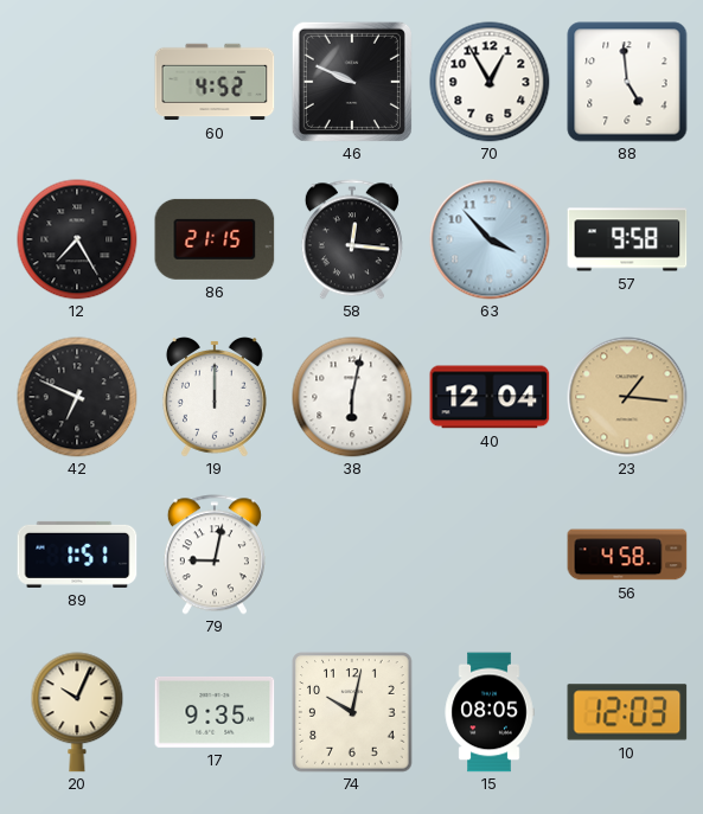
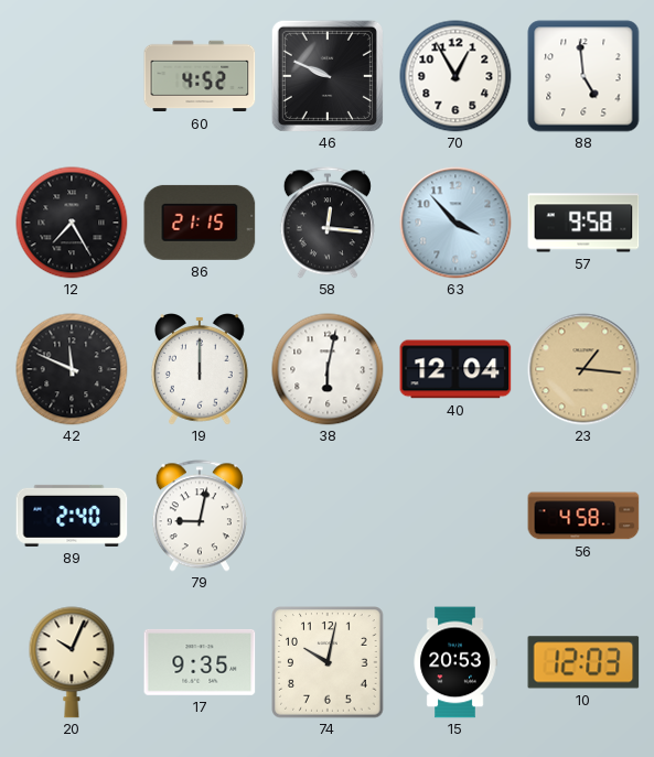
42: 6:49 -> 11:49 (72, 369)
89: 1:51 -> 2:40 (72, 516)
15: 08:05 -> 20:53 (455, 662)
